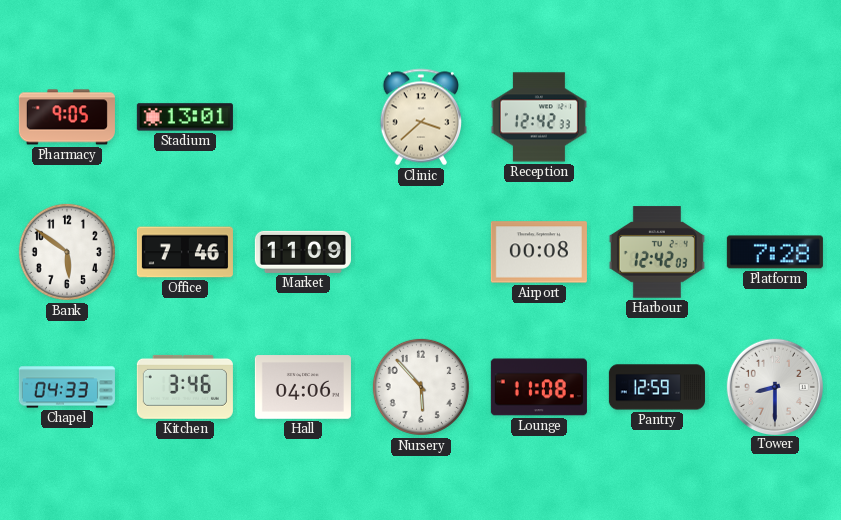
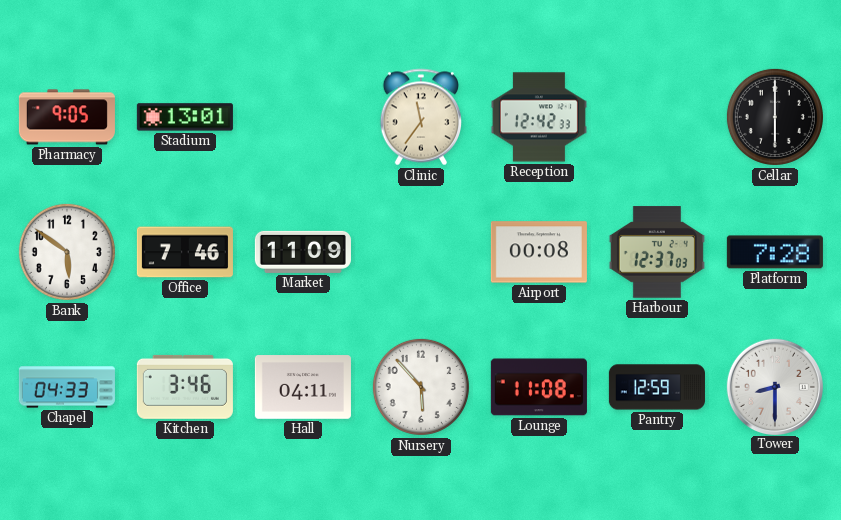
Clinic: 3:38 -> 11:36 (420, 117)
Cellar: none -> 6:00 (775, 117)
Harbour: 12:42 -> 12:37 (657, 252)
Hall: 04:06 -> 04:11 (303, 387)
